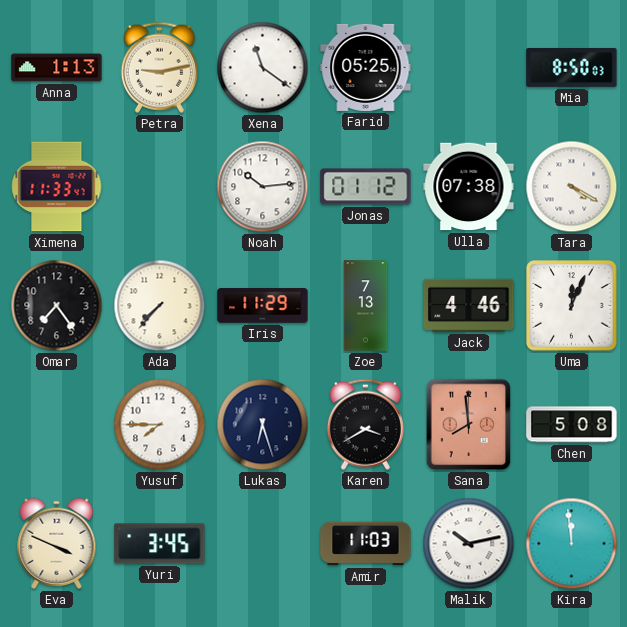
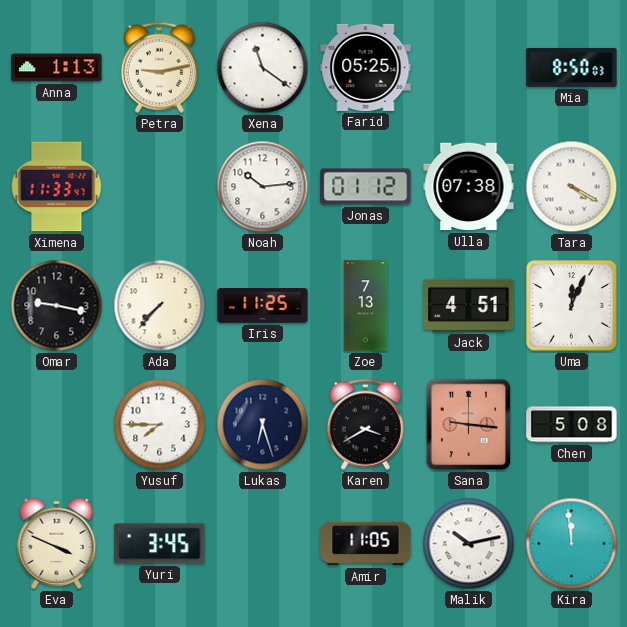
Omar: 7:24 -> 9:17 (57, 306)
Iris: 11:29 -> 11:25 (263, 306)
Jack: 4:46 -> 4:51 (469, 305)
Sana: 7:59 -> 9:16 (469, 425)
Amir: 11:03 -> 11:05 (366, 544)
